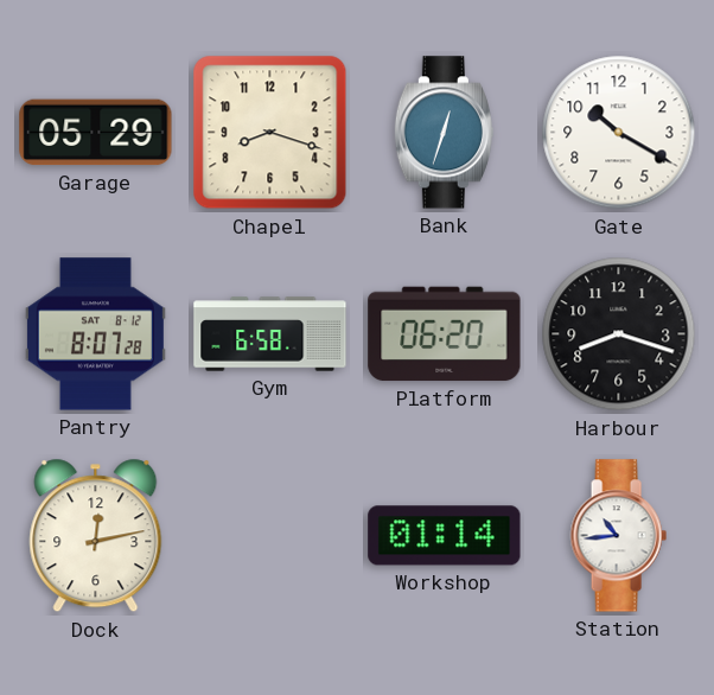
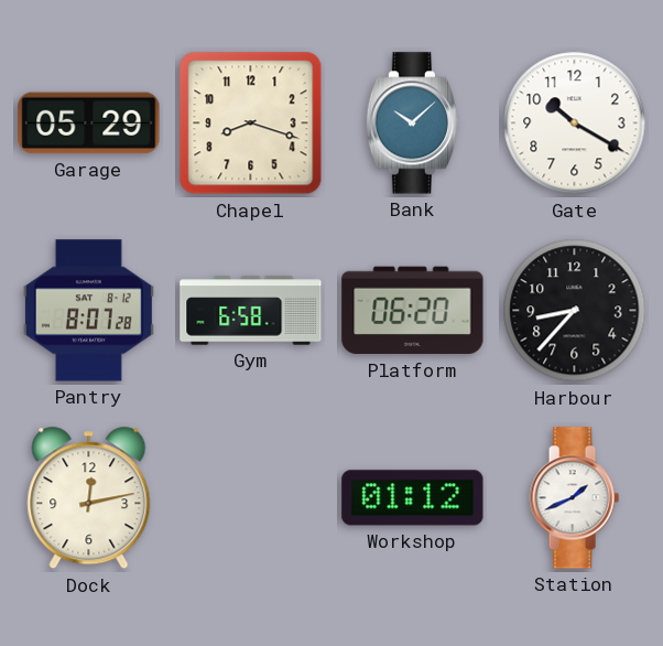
Bank: 12:33 -> 10:08 (412, 123)
Harbour: 8:18 -> 8:37 (575, 311)
Workshop: 01:14 -> 01:12 (413, 498)
Station: 10:44 -> 1:41 (574, 498)
